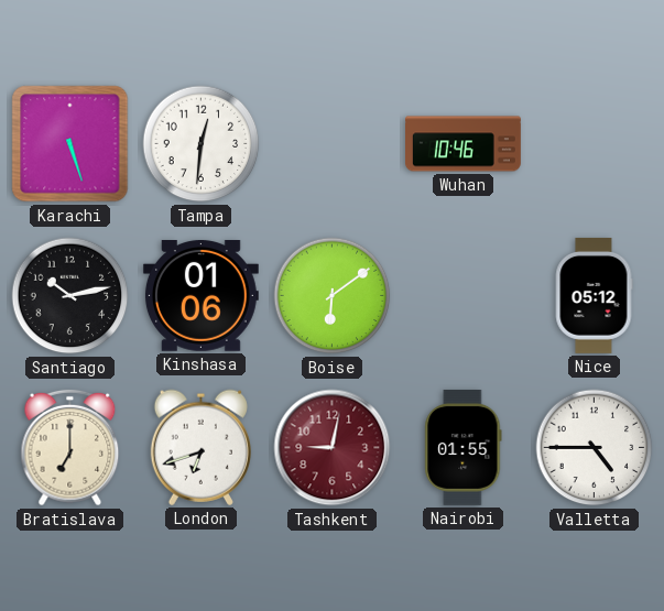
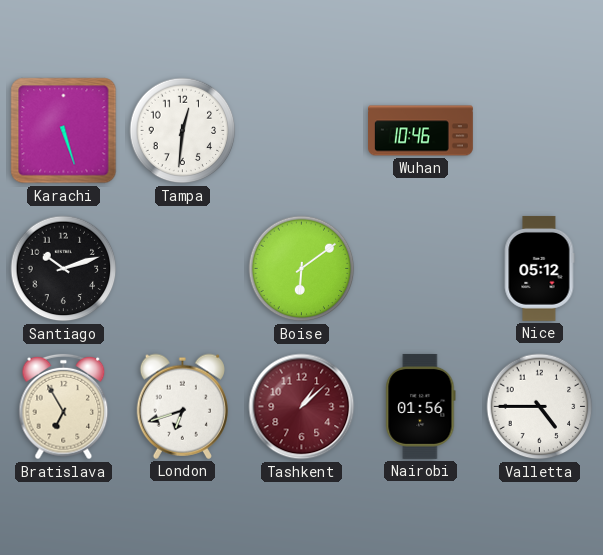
Santiago: 10:13 -> 10:12 (64, 269)
Kinshasa: 01:06 -> none (200, 296)
Bratislava: 7:00 -> 6:55 (64, 407)
Tashkent: 9:02 -> 1:08 (302, 407)
Nairobi: 01:55 -> 01:56 (421, 406)
